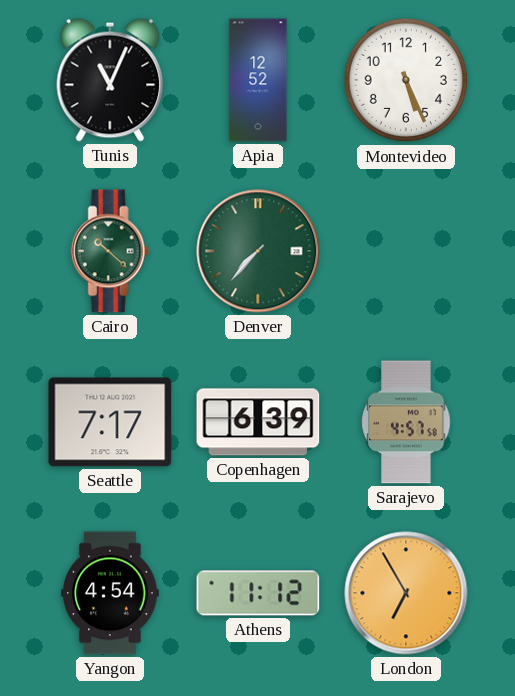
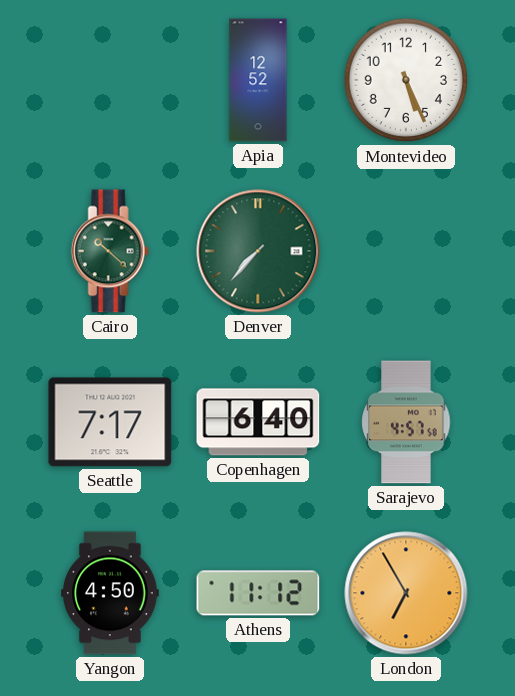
Tunis: 11:04 -> none (110, 80)
Copenhagen: 6:39 -> 6:40 (258, 422)
Yangon: 4:54 -> 4:50 (110, 593)
